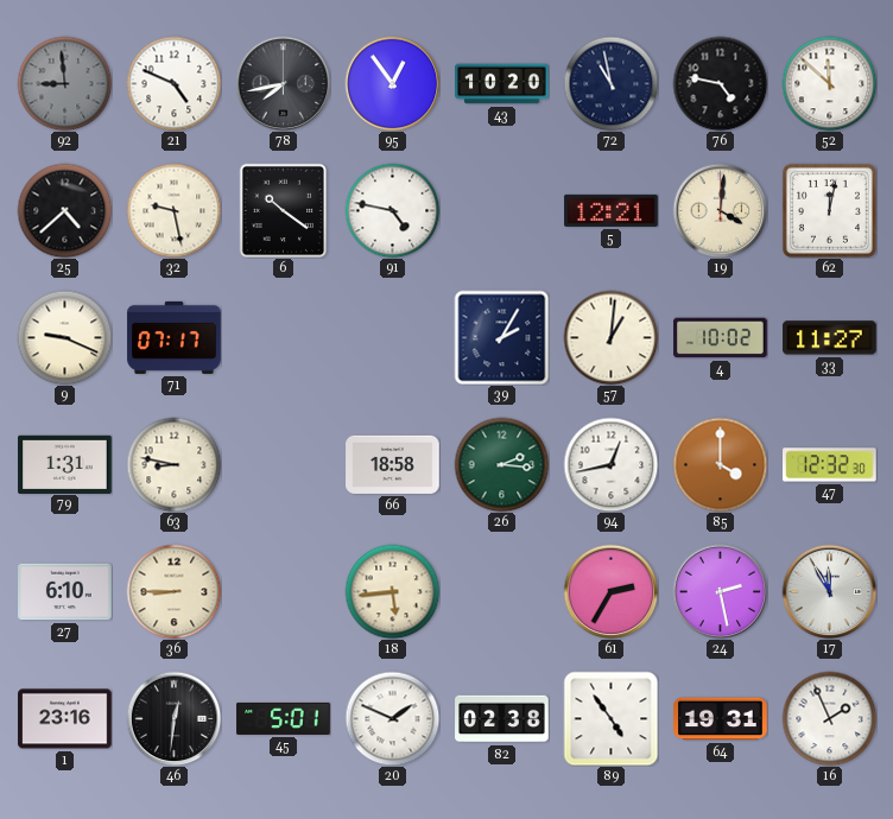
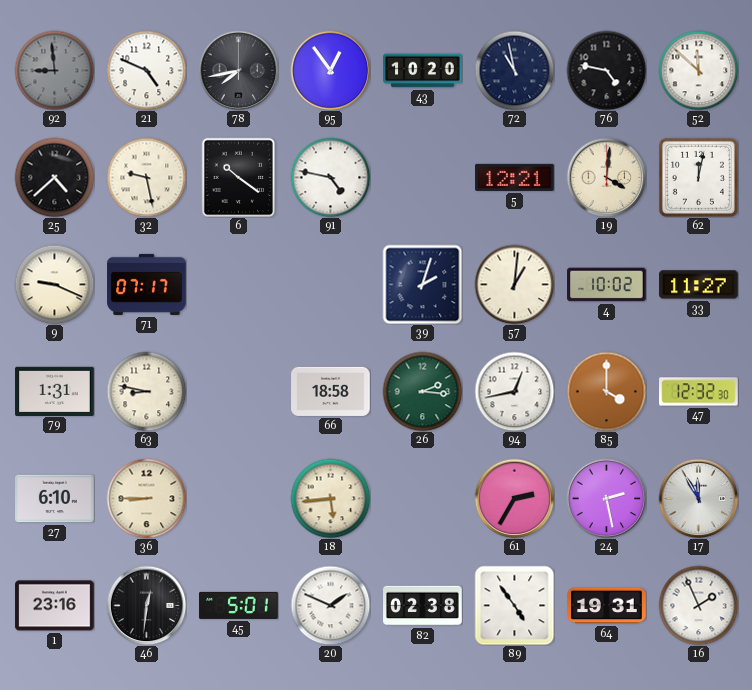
39: 2:05 -> 2:03 (422, 284)
